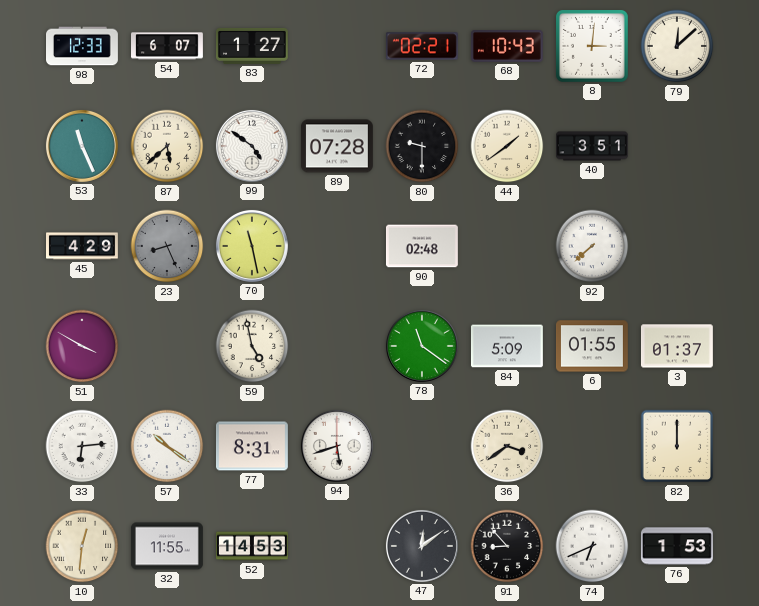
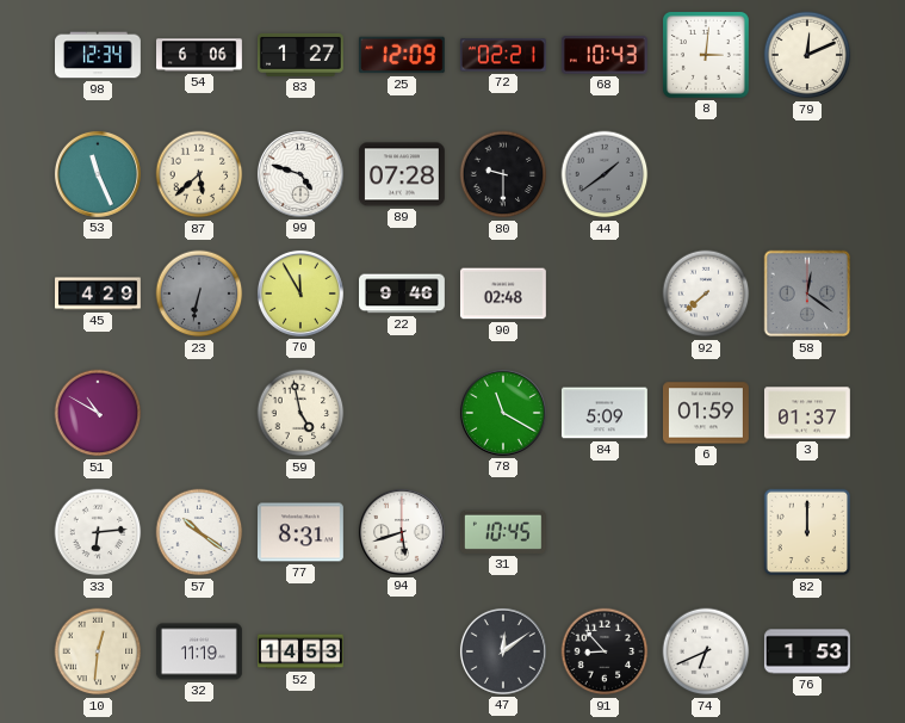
98: 12:33 -> 12:34 (99, 55)
54: 6:07 -> 6:06 (200, 55)
25: none -> 12:09 (402, 55)
79: 12:08 -> 12:11 (807, 55)
99: 4:51 -> 4:48 (300, 174)
44 dial: cream -> grey (605, 174)
40: 3:51 -> none (593, 146)
23: 8:26 -> 6:32 (199, 293)
70: 11:28 -> 11:55 (300, 293)
22: none -> 9:46 (403, 293)
58: none -> 12:21 (807, 293)
51: 3:50 -> 10:50 (98, 413)
78: 11:21 -> 11:20 (503, 413)
6: 01:55 -> 01:59 (706, 413)
31: none -> 10:45 (503, 532)
36: 3:39 -> none (507, 446)
32: 11:55 -> 11:19 (199, 651)
